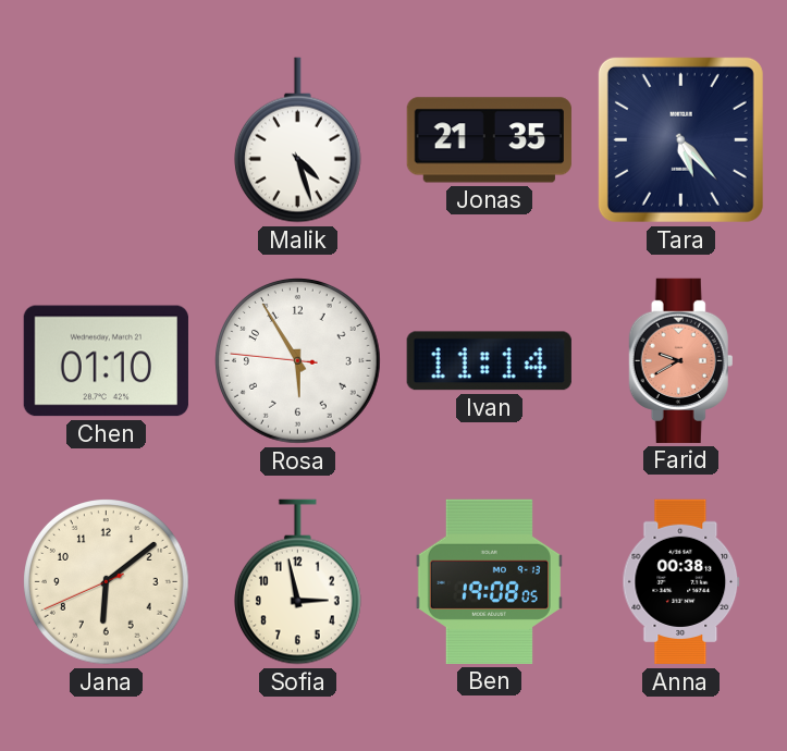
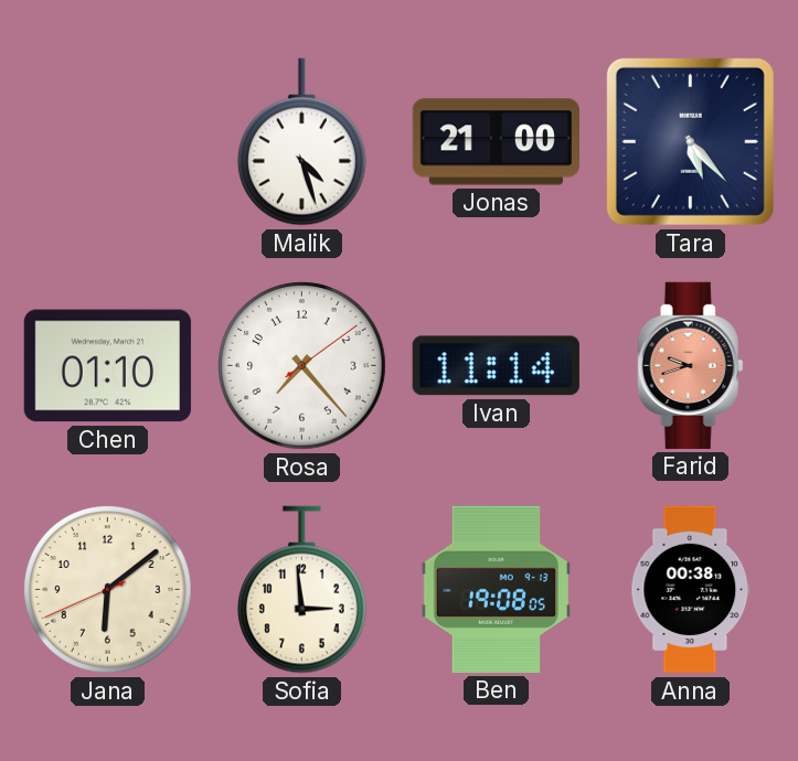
Jonas: 21:35 -> 21:00 (496, 142)
Rosa: 5:54 -> 7:23 (302, 366)
Farid: 9:40 -> 9:42 (691, 365)
Sofia: 2:58 -> 2:59 (301, 590)
